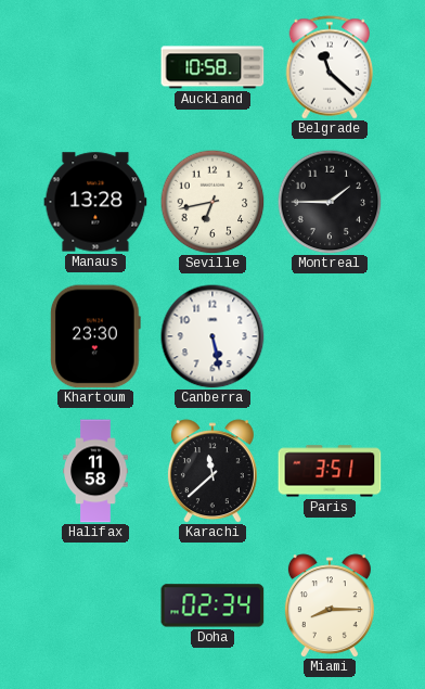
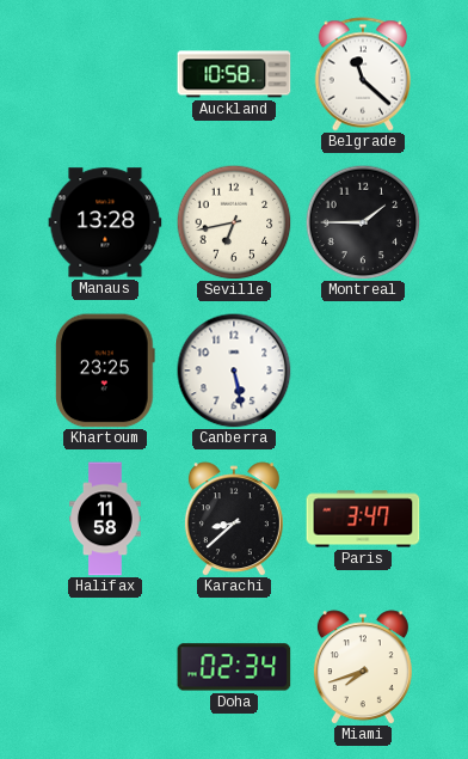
Khartoum: 23:30 -> 23:25 (106, 371)
Karachi: 11:38 -> 8:38 (234, 519)
Paris: 3:51 -> 3:47 (363, 519)
Miami: 8:15 -> 7:42 (363, 667)
